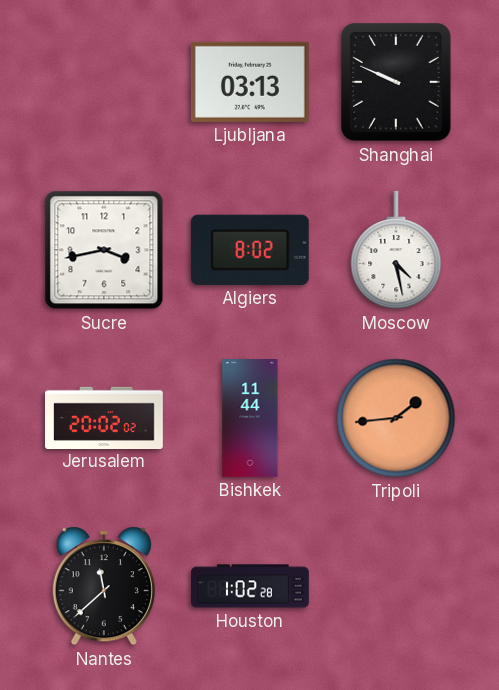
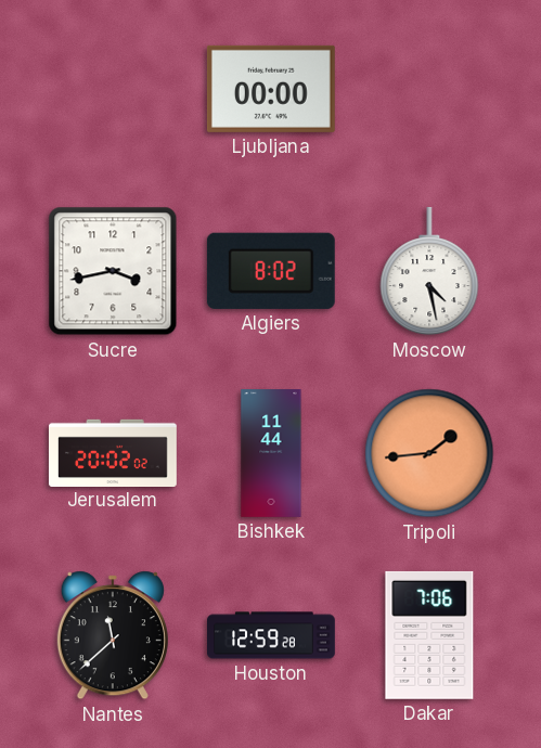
Ljubljana: 03:13 -> 00:00 (271, 89)
Shanghai: 9:49 -> none (397, 82)
Houston: 1:02 -> 12:59 (272, 635)
Dakar: none -> 7:06 (429, 635)
